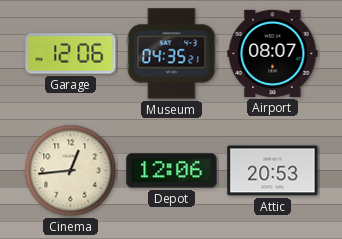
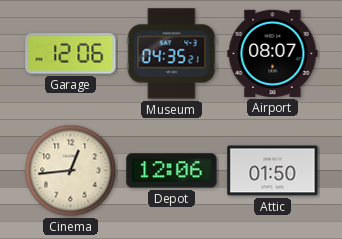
Attic: 20:53 -> 01:50 (273, 171)
